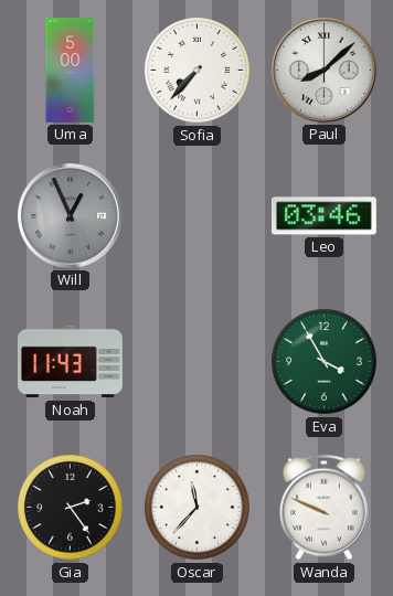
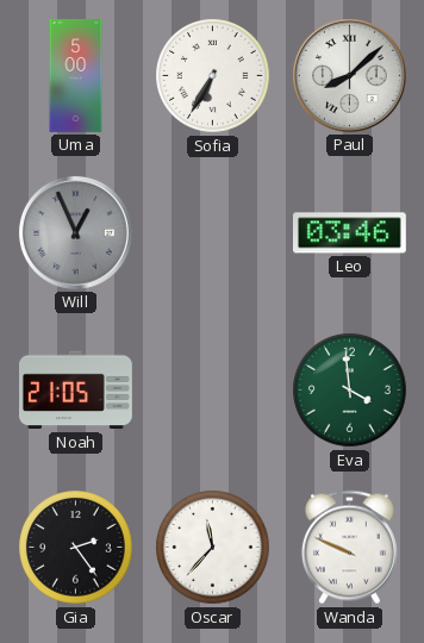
Sofia: 7:37 -> 6:35 (213, 76)
Noah: 11:43 -> 21:05 (76, 391)
Eva: 3:55 -> 3:59 (350, 391)
